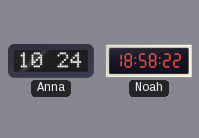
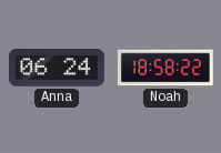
Anna: 10:24 -> 06:24 (57, 69)
